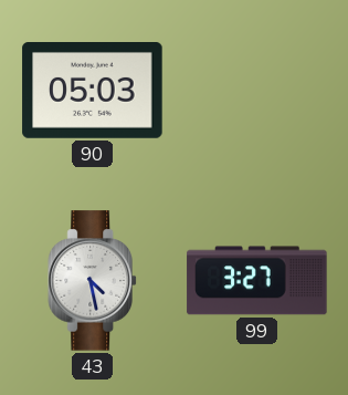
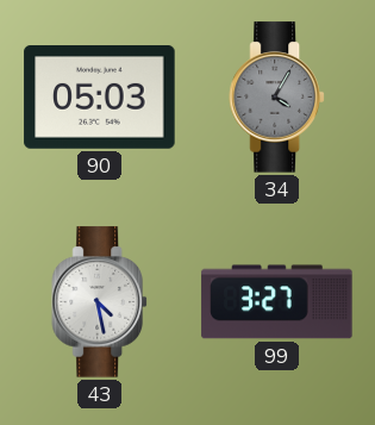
34: none -> 4:05 (276, 98)
